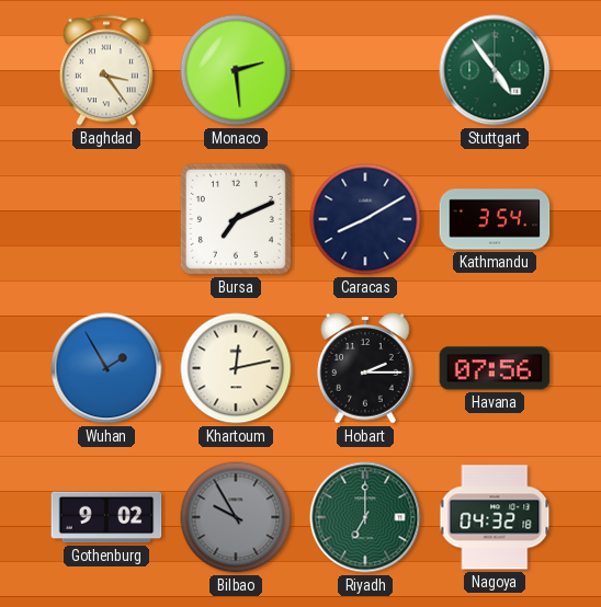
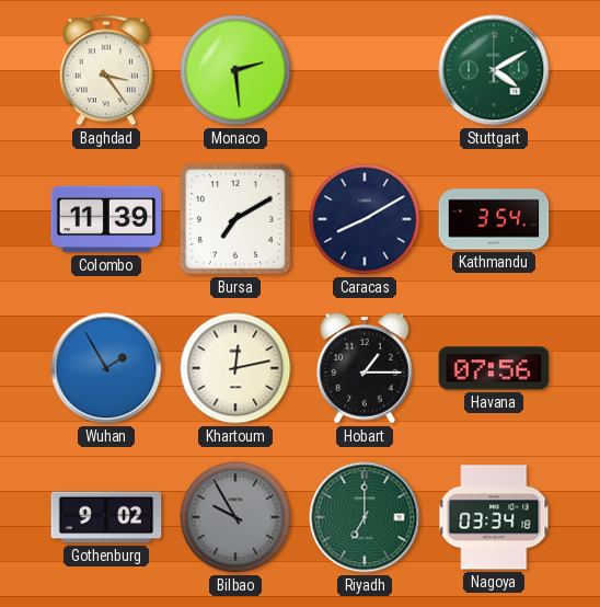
Stuttgart: 4:54 -> 4:10 (494, 70)
Colombo: none -> 11:39 (106, 219)
Bursa: 7:11 -> 7:10 (235, 219)
Hobart: 2:15 -> 1:15 (365, 368)
Nagoya: 04:32 -> 03:34 (494, 517)
